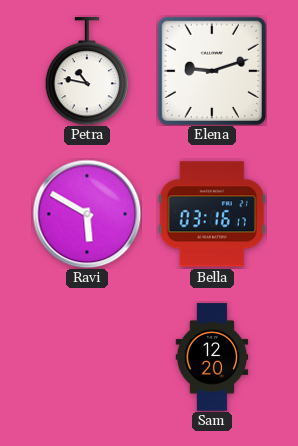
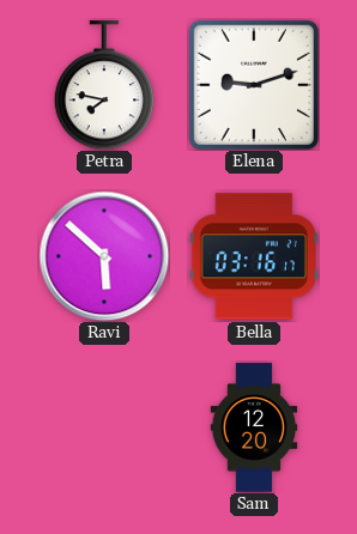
Petra: 10:47 -> 7:47 (104, 85)
Ravi: 5:50 -> 5:52 (104, 256)
